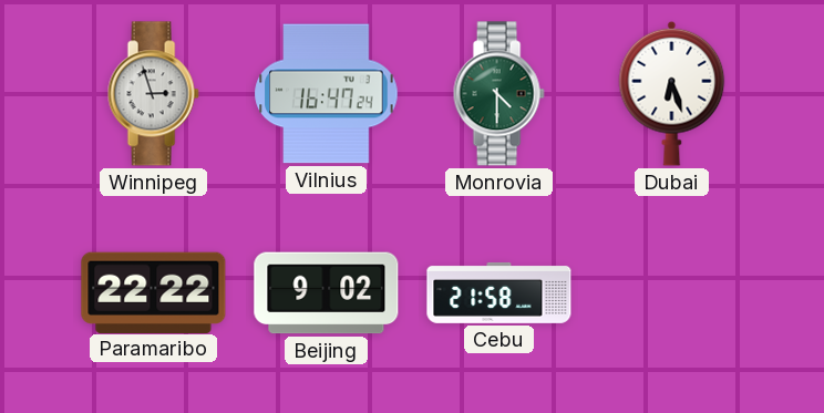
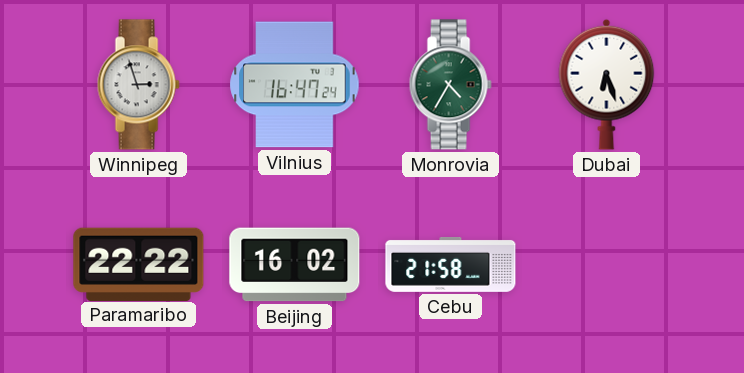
Monrovia: 4:30 -> 4:35 (450, 85)
Beijing: 9:02 -> 16:02 (295, 265)
